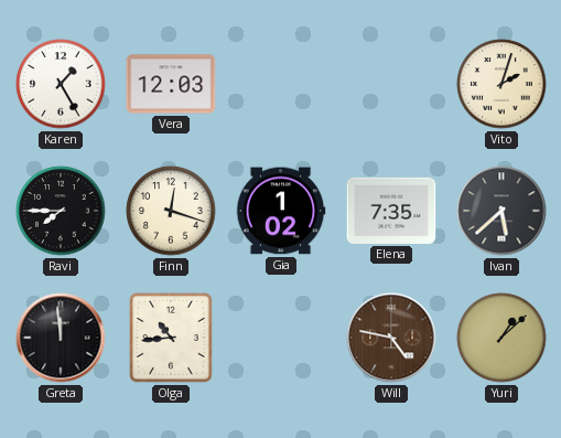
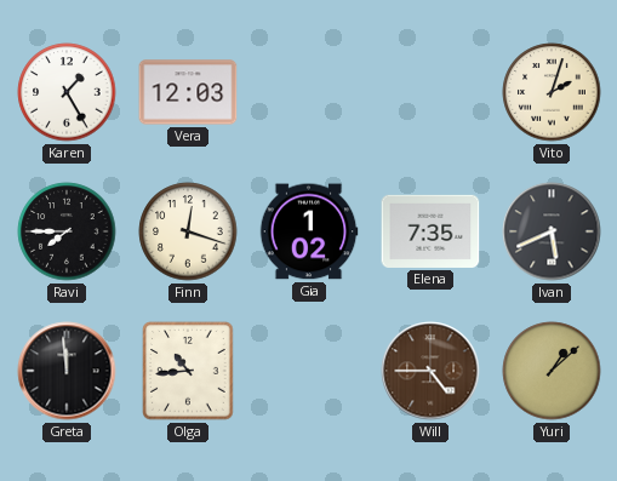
Ivan: 5:38 -> 5:41 (552, 231)
Will: 4:47 -> 4:45 (430, 371)
